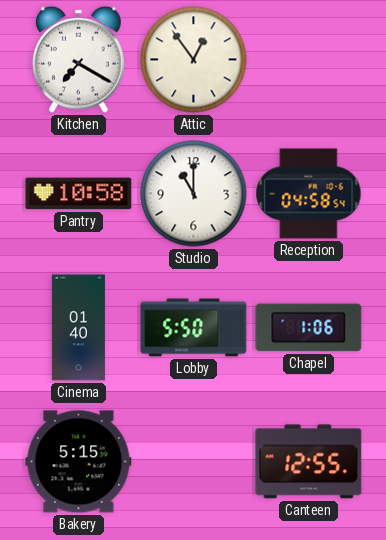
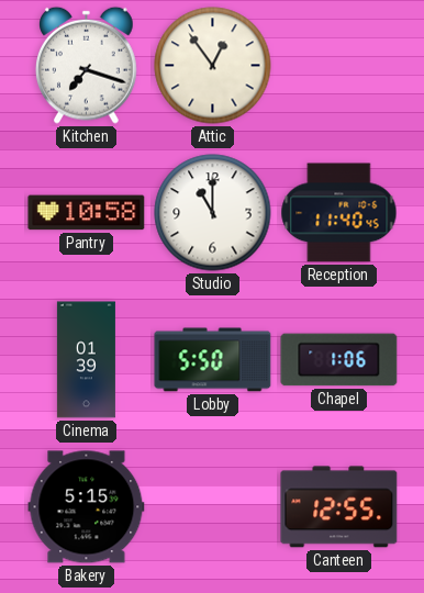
Kitchen: 7:20 -> 7:18 (87, 65)
Reception: 04:58 -> 11:40 (339, 213)
Cinema: 01:40 -> 01:39 (86, 360)
